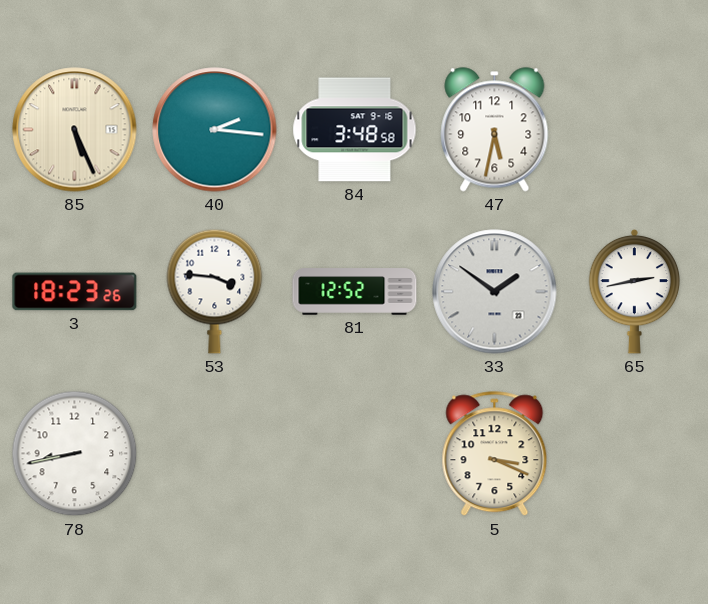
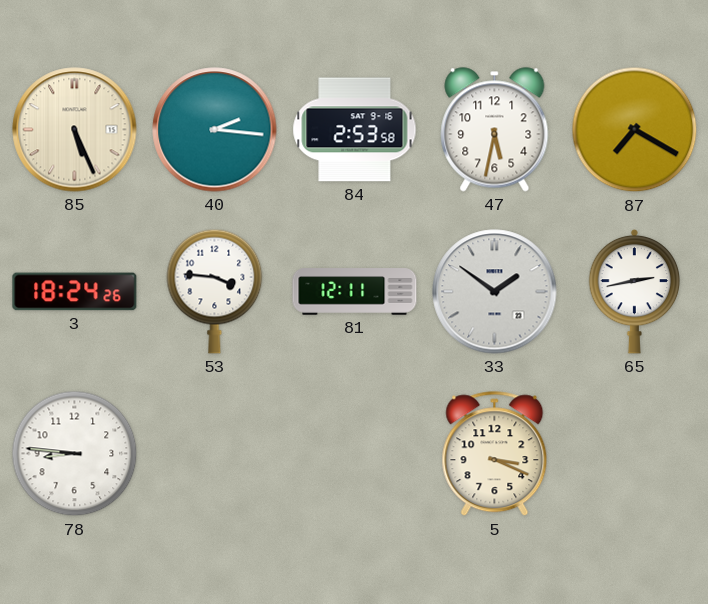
84: 3:48 -> 2:53 (355, 130)
87: none -> 7:20 (635, 130)
3: 18:23 -> 18:24 (75, 292)
81: 12:52 -> 12:11 (355, 292)
78: 8:43 -> 8:46 (75, 454)
